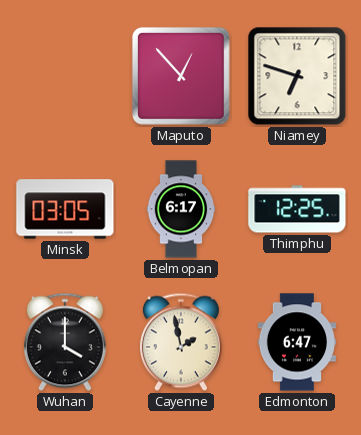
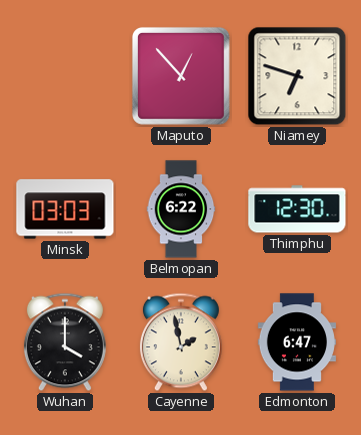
Minsk: 03:05 -> 03:03 (65, 209)
Belmopan: 6:17 -> 6:22 (181, 209)
Thimphu: 12:25 -> 12:30 (297, 209)
